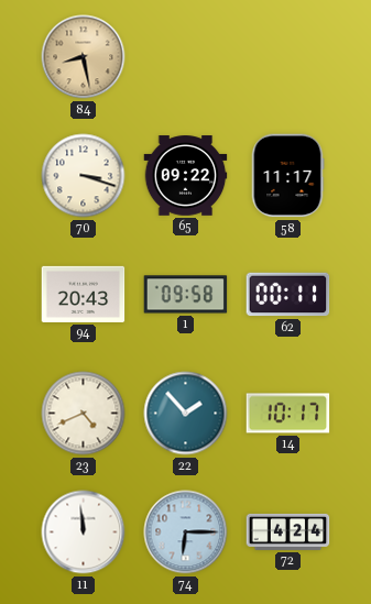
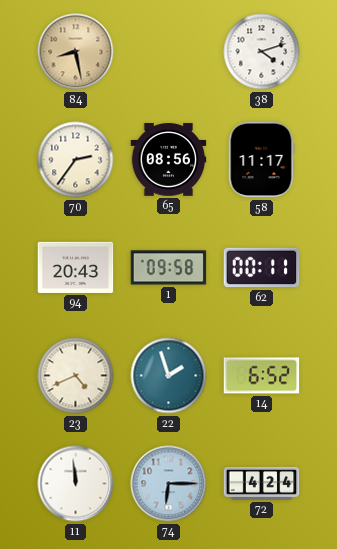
38: none -> 4:12 (262, 52)
70: 3:18 -> 2:36 (76, 160)
65: 09:22 -> 08:56 (169, 160)
22: 1:53 -> 1:57 (169, 376)
14: 10:17 -> 6:52 (262, 376)
